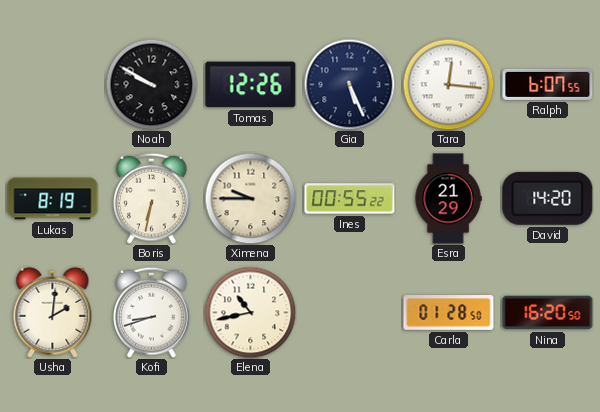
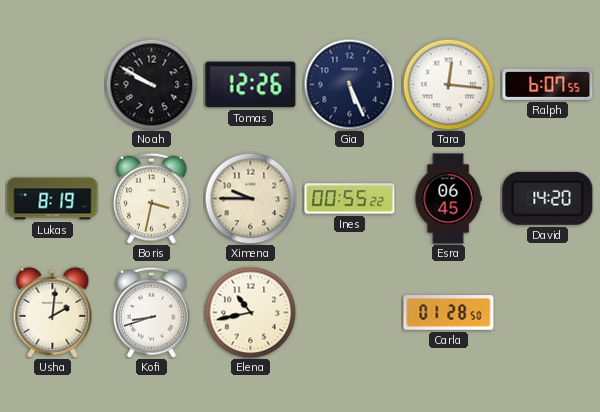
Boris: 6:32 -> 3:32 (152, 198)
Esra: 21:29 -> 06:45 (448, 199)
Nina: 16:20 -> none (548, 313)
